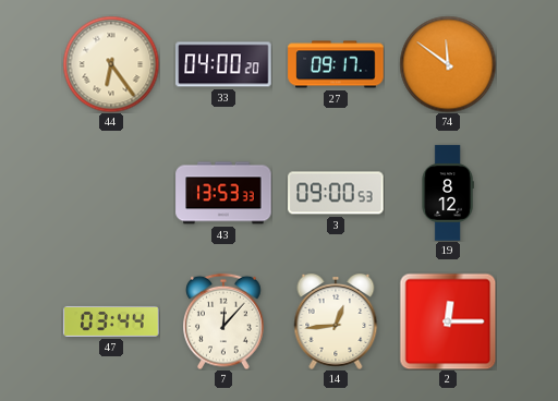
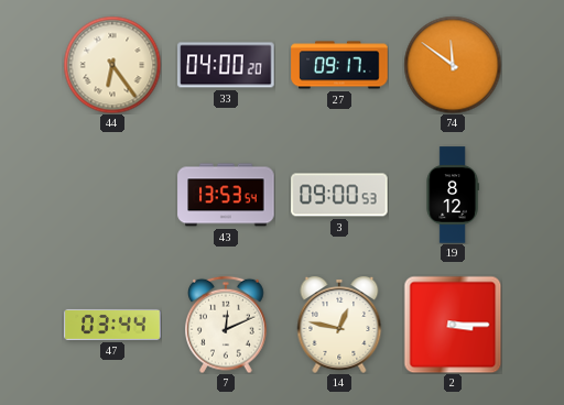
43: 13:53:33 -> 13:53:54 (226, 195)
7: 12:07 -> 12:11 (227, 325)
14: 12:44 -> 12:47 (339, 326)
2: 12:15 -> 3:15 (453, 325)
